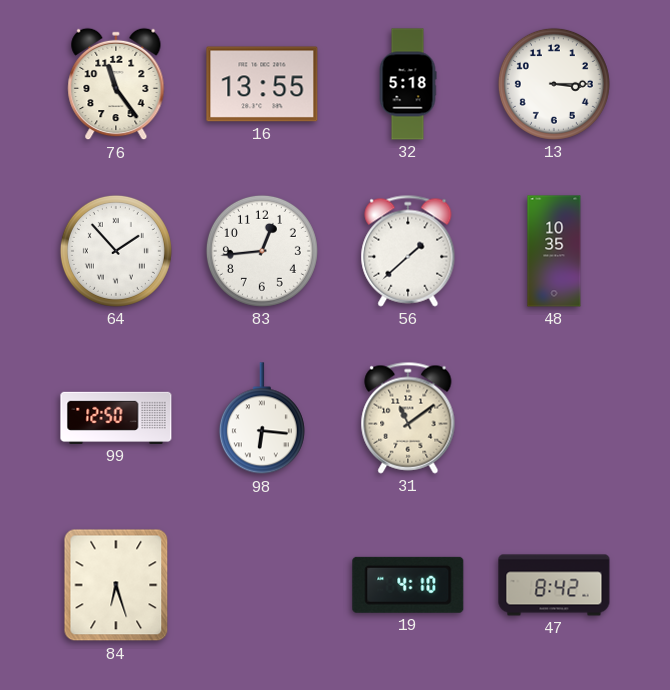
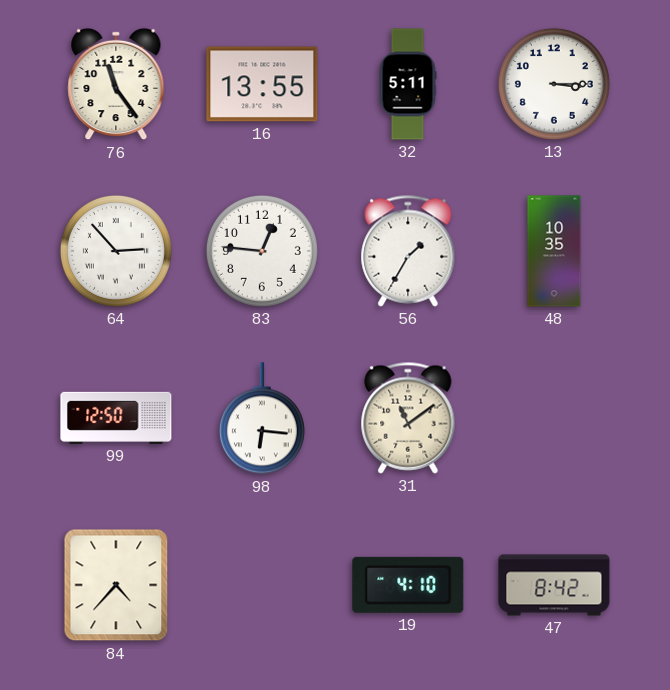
32: 5:18 -> 5:11 (408, 84)
64: 1:53 -> 2:53 (116, 251)
83: 12:44 -> 12:46 (262, 251)
56: 1:38 -> 1:35 (408, 251)
84: 6:27 -> 4:37 (116, 585)
